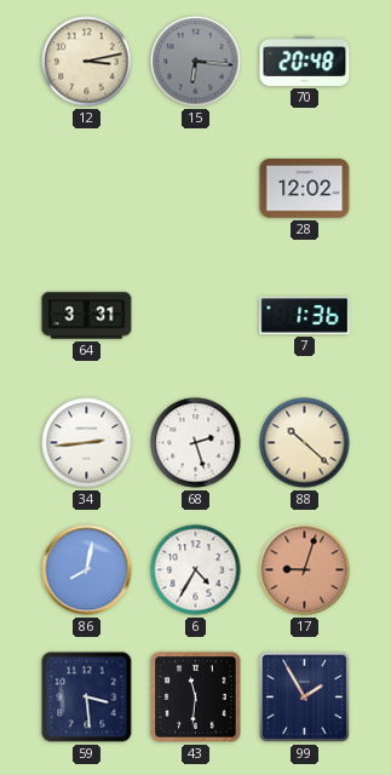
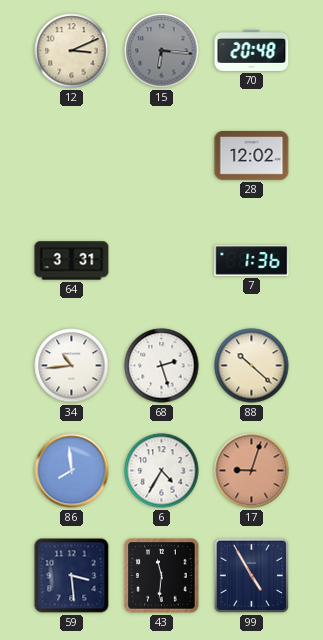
12: 3:13 -> 3:11 (72, 51)
34: 2:44 -> 10:44 (72, 366)
86: 8:02 -> 7:59 (72, 471)
99: 1:55 -> 4:55 (251, 575)
